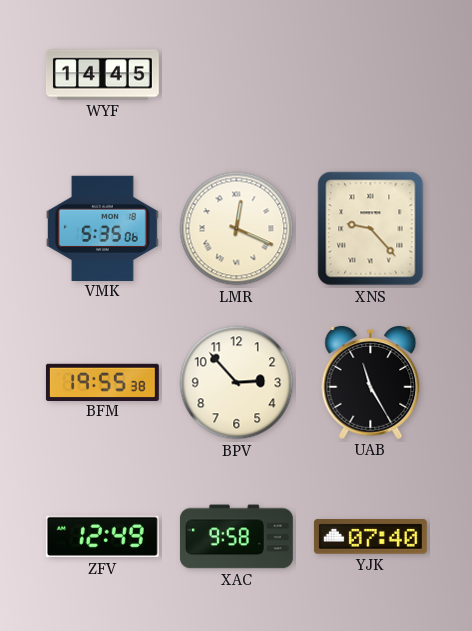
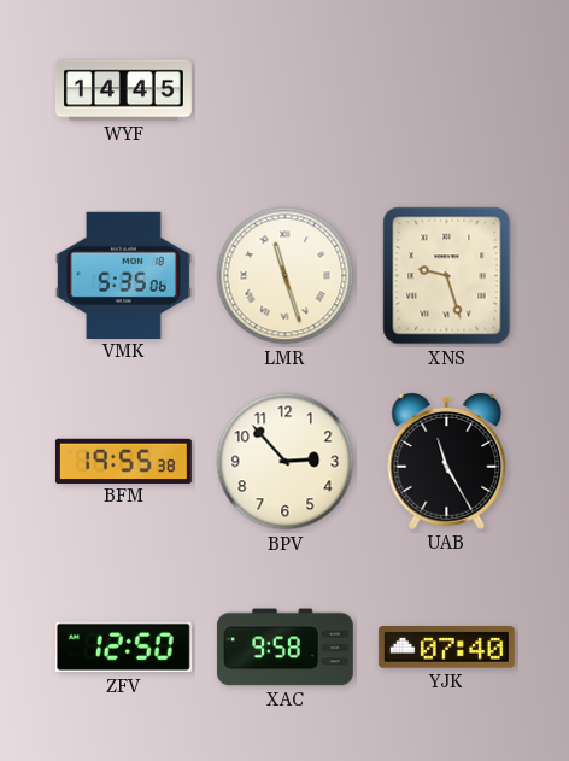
LMR: 12:19 -> 11:27 (286, 276)
XNS: 9:23 -> 9:27 (447, 276)
ZFV: 12:49 -> 12:50 (123, 648)
